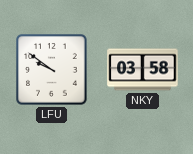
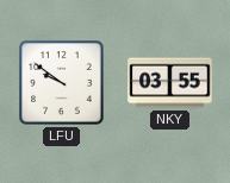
NKY: 03:58 -> 03:55 (170, 83)
